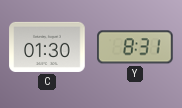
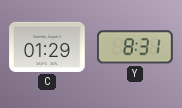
C: 01:30 -> 01:29 (47, 47)
